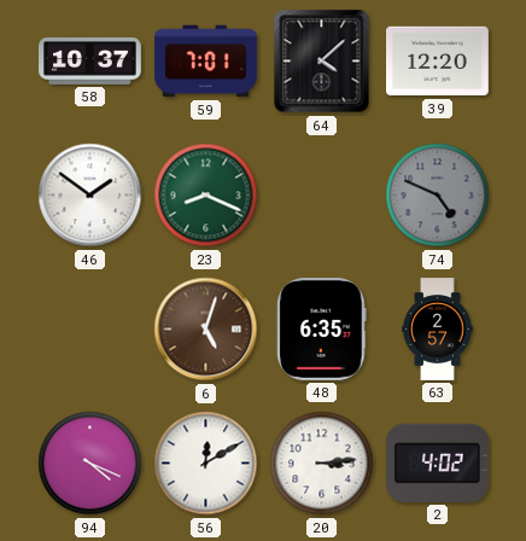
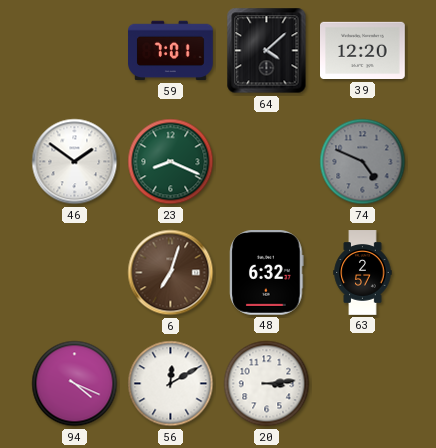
58: 10:37 -> none (90, 62)
6: 5:03 -> 7:03 (171, 273)
48: 6:35 -> 6:32 (267, 273)
2: 4:02 -> none (437, 463)
